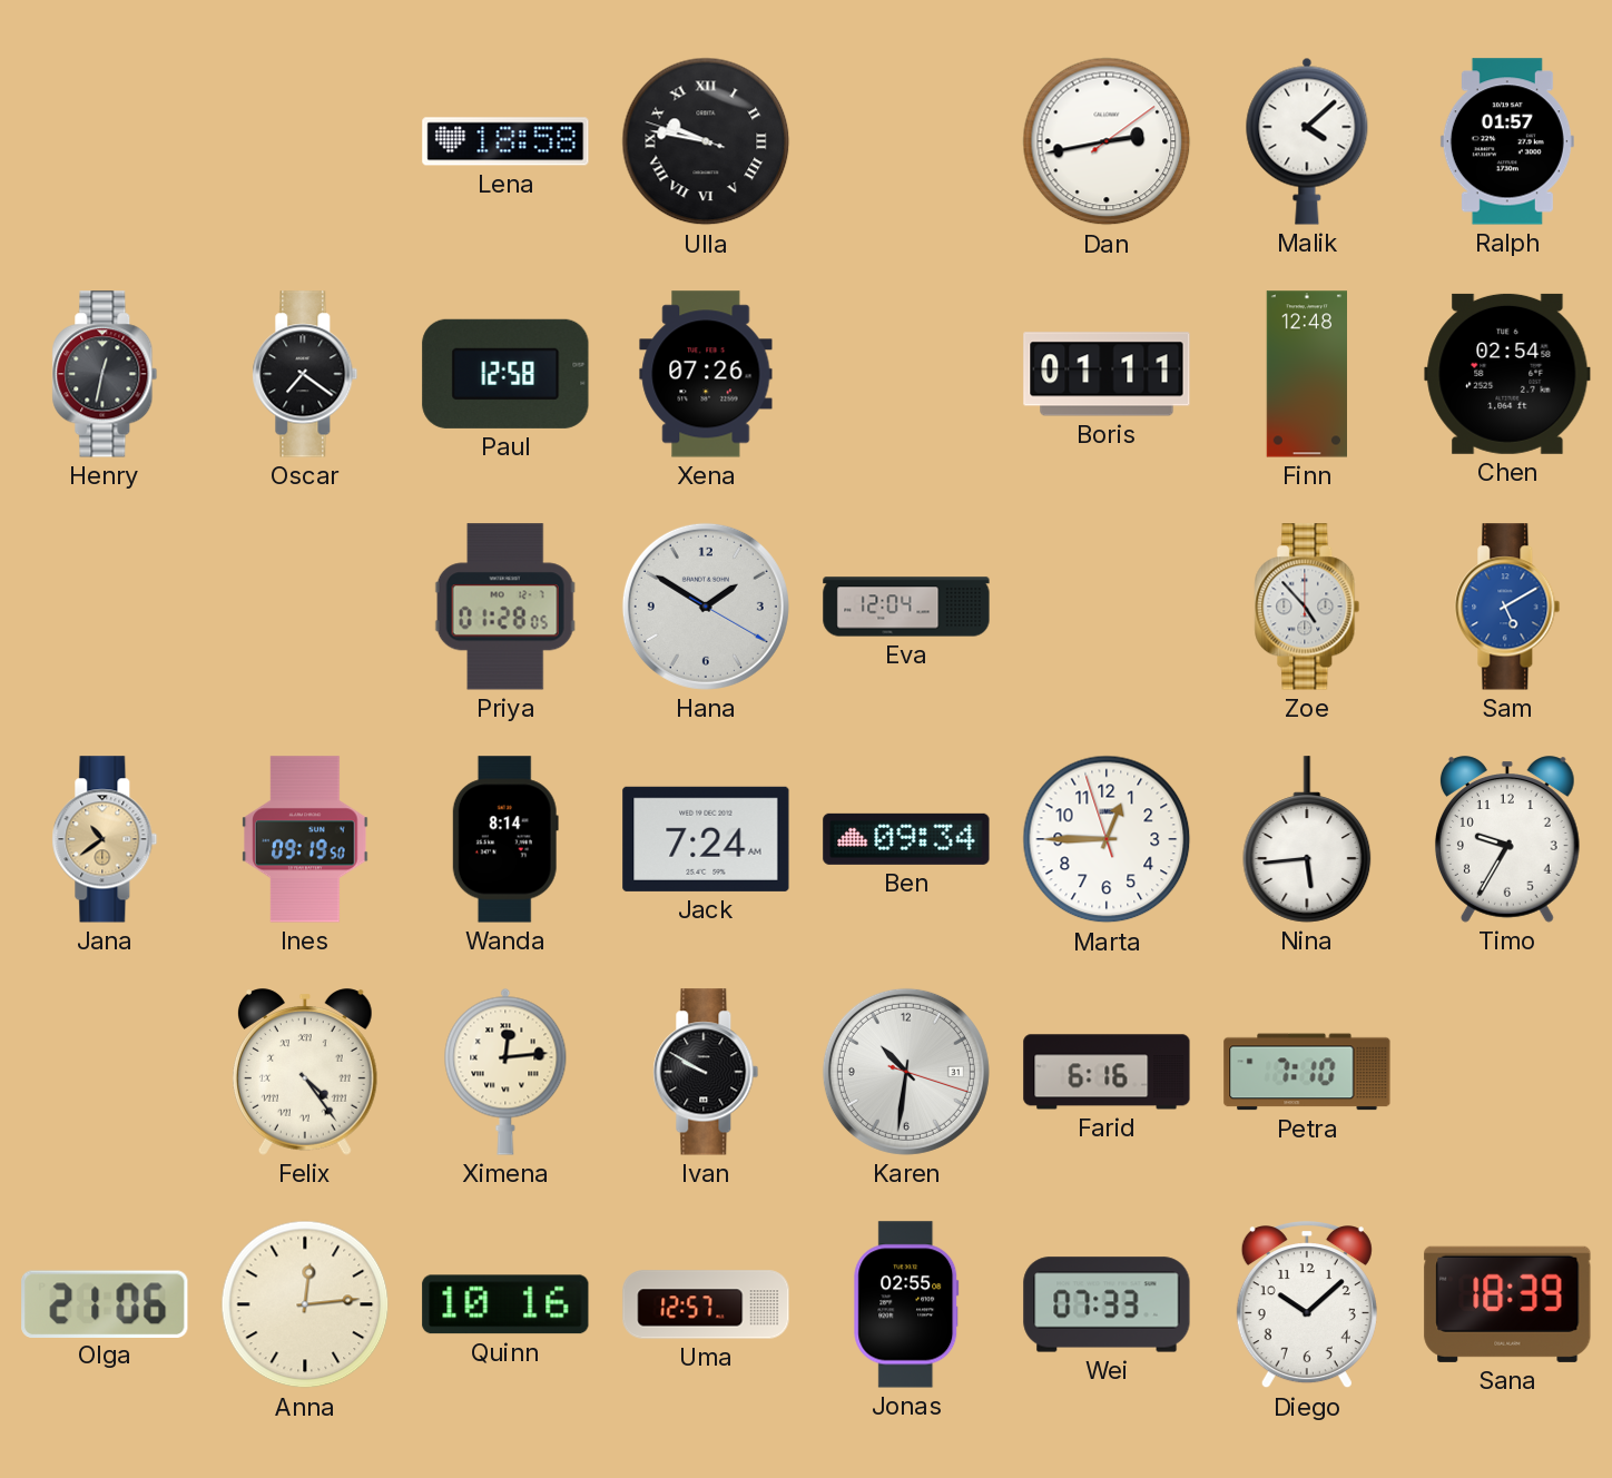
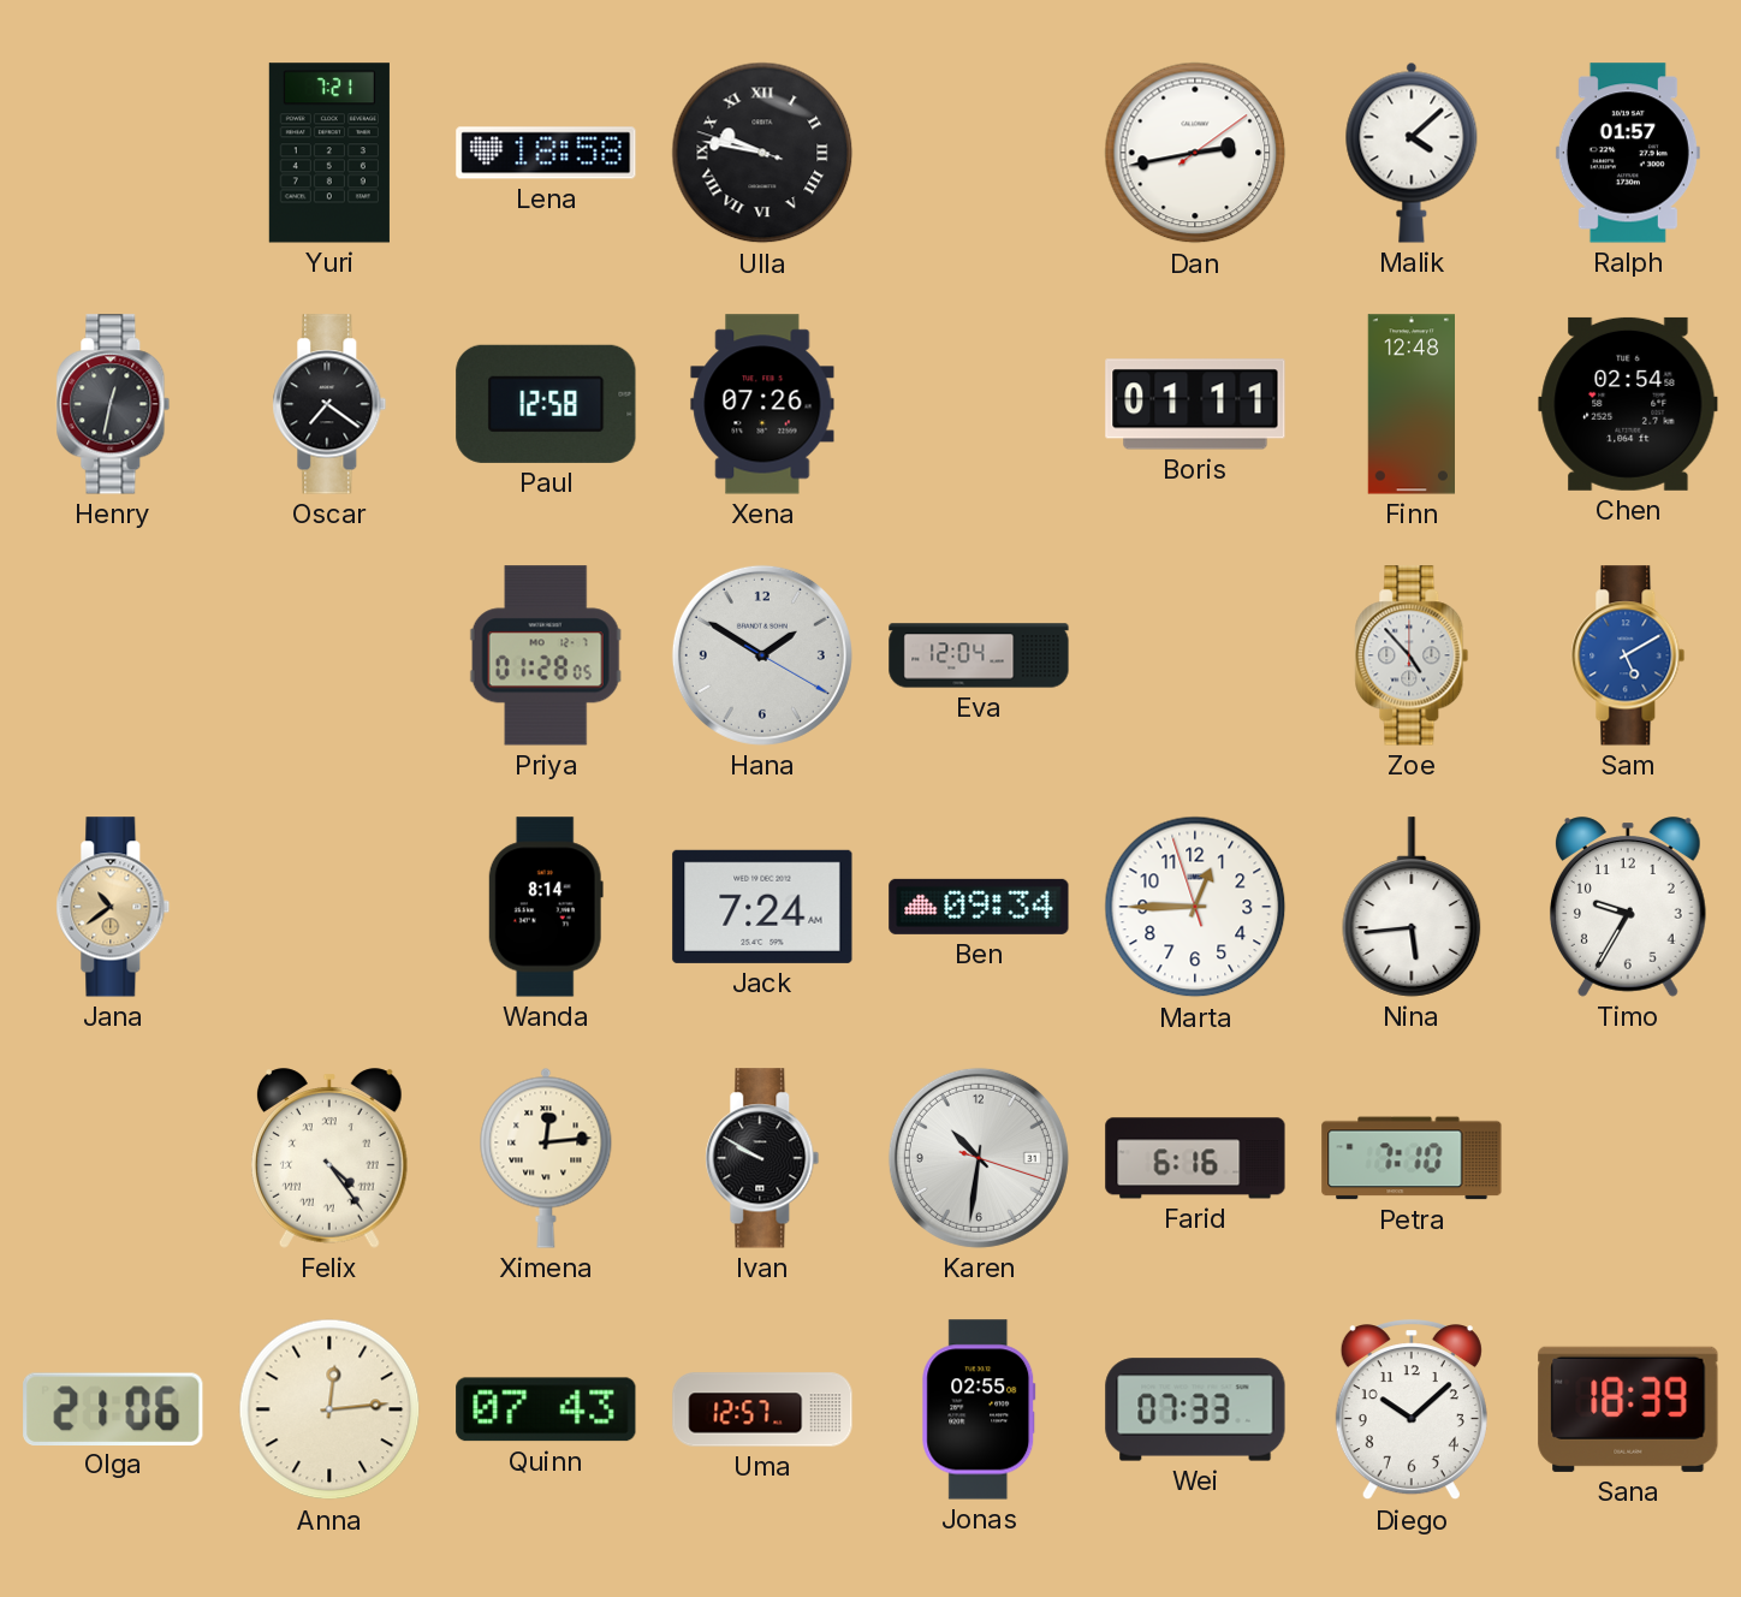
Yuri: none -> 7:21 (329, 153)
Ines: 09:19 -> none (305, 839)
Quinn: 10:16 -> 07:43 (546, 1409)
